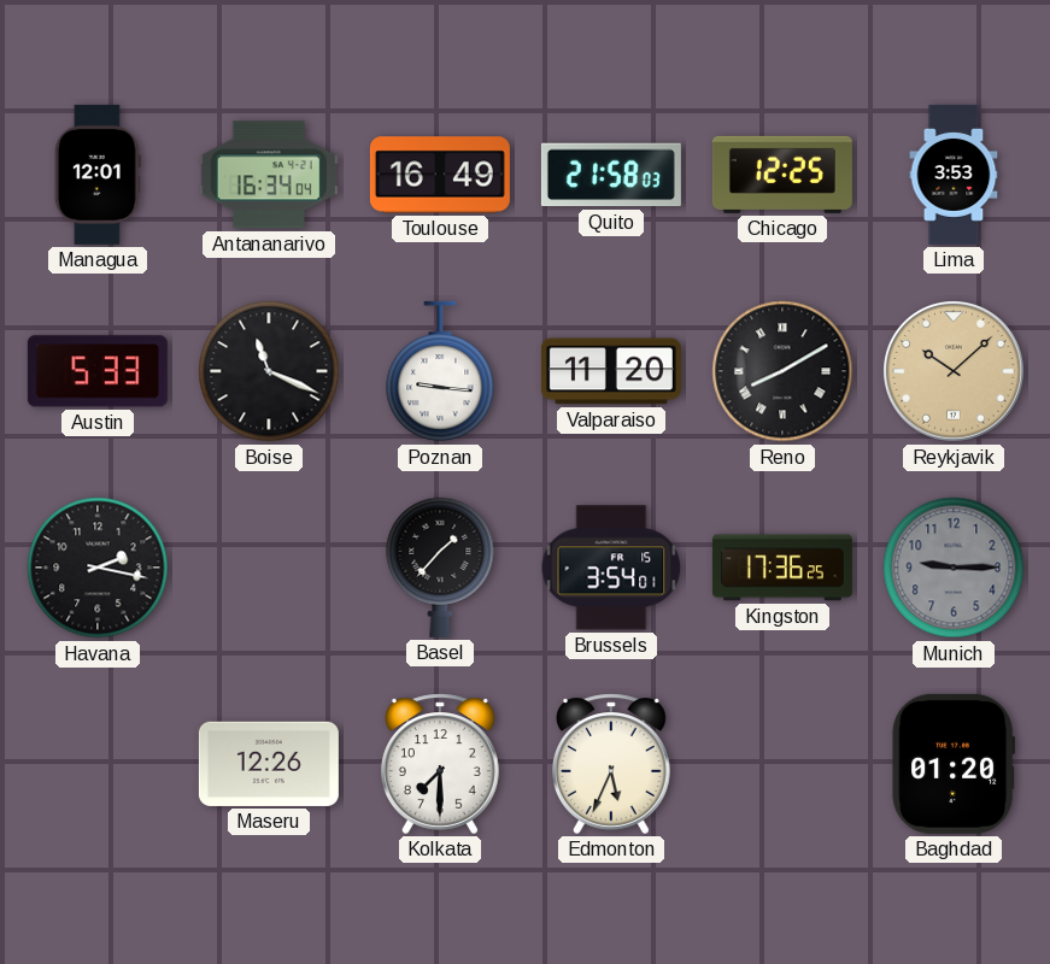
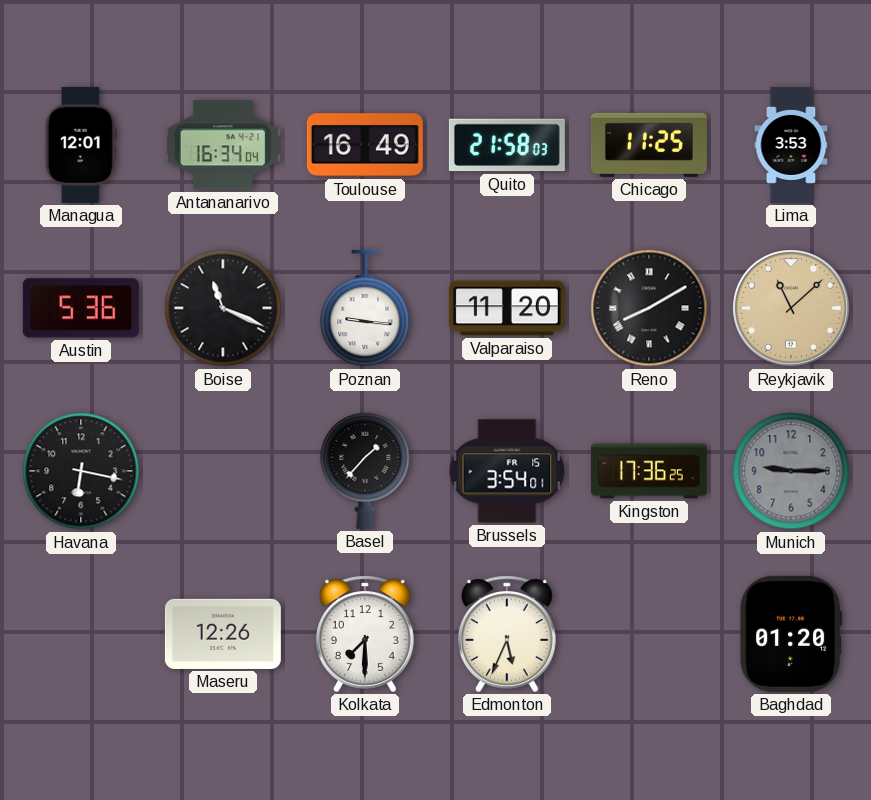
Chicago: 12:25 -> 11:25 (649, 145)
Austin: 5:33 -> 5:36 (81, 308)
Reykjavik: 10:08 -> 11:08 (792, 309)
Havana: 2:17 -> 6:17 (81, 471)
